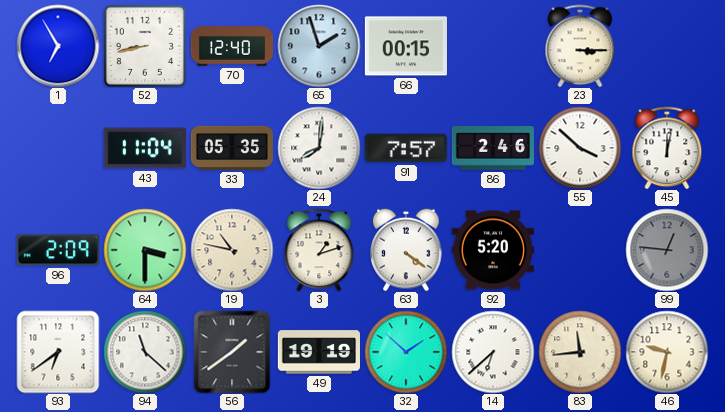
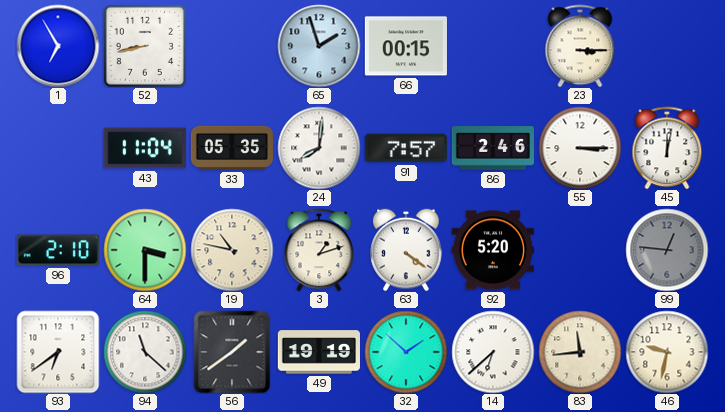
70: 12:40 -> none (231, 46)
55: 3:52 -> 3:15 (580, 148)
96: 2:09 -> 2:10 (58, 250)
